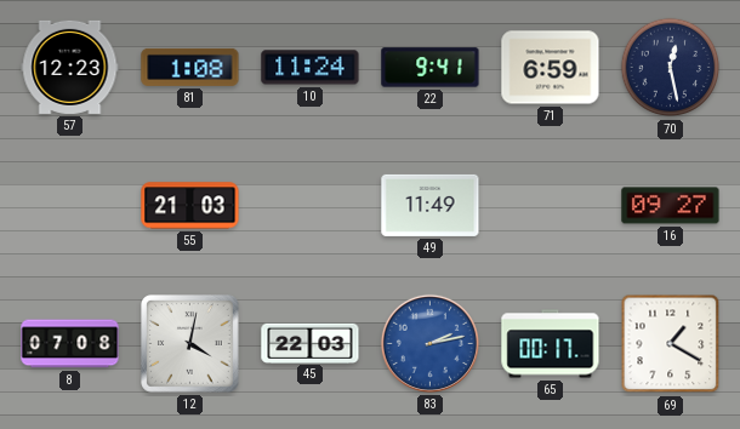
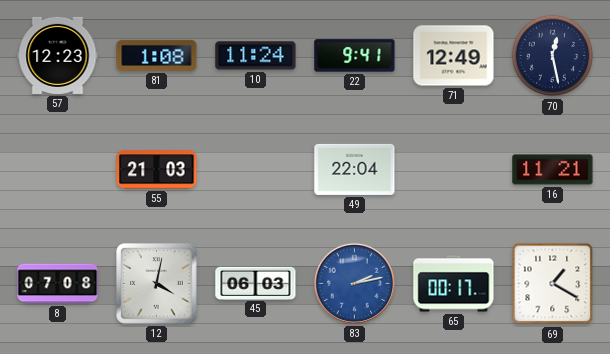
71: 6:59 -> 12:49 (454, 56)
49: 11:49 -> 22:04 (355, 169)
16: 09:27 -> 11:21 (553, 170)
45: 22:03 -> 06:03 (256, 283)
